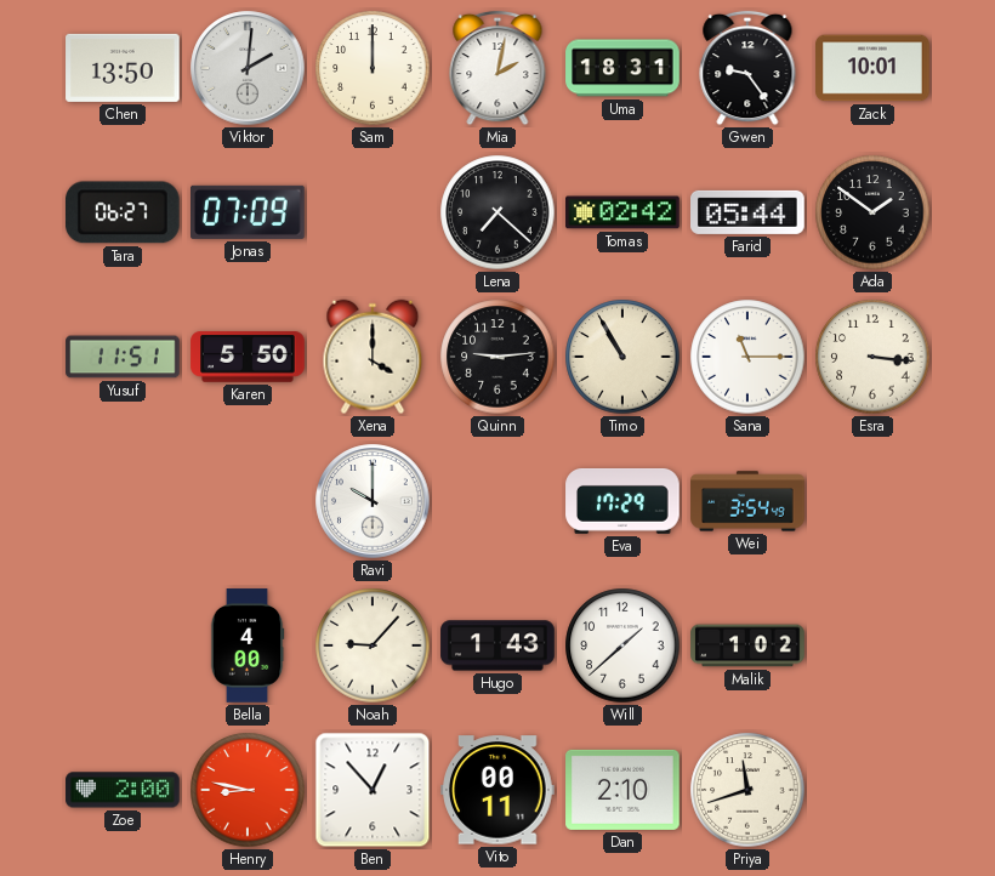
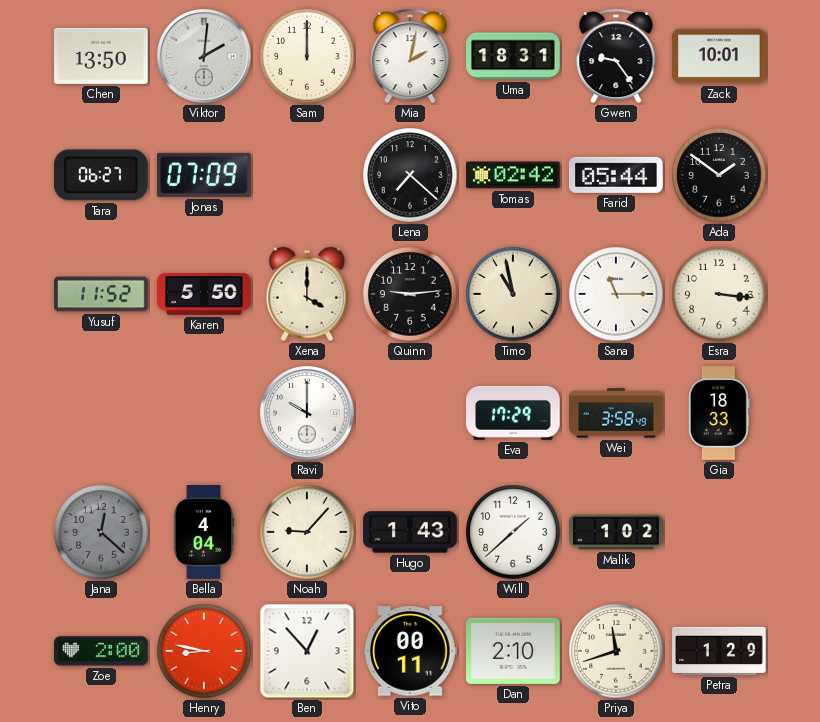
Yusuf: 11:51 -> 11:52 (101, 294)
Timo: 10:55 -> 10:58 (513, 294)
Wei: 3:54 -> 3:58 (616, 413)
Gia: none -> 18:33 (719, 413)
Jana: none -> 12:22 (101, 532)
Bella: 4:00 -> 4:04 (204, 532)
Petra: none -> 1:29 (719, 651)
